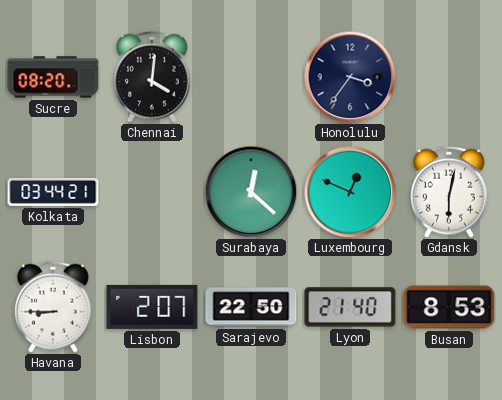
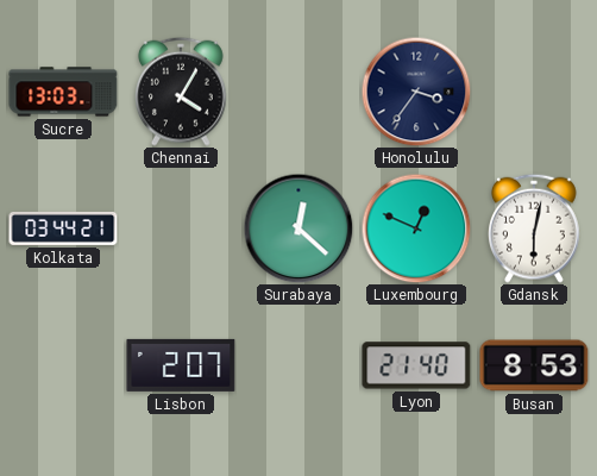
Sucre: 08:20 -> 13:03 (63, 92)
Chennai: 4:01 -> 4:05 (182, 92)
Havana: 8:45 -> none (54, 307)
Sarajevo: 22:50 -> none (251, 307)
